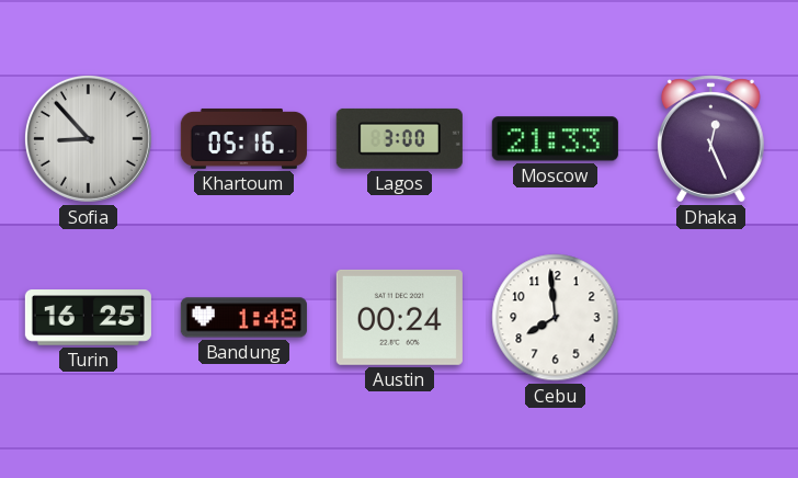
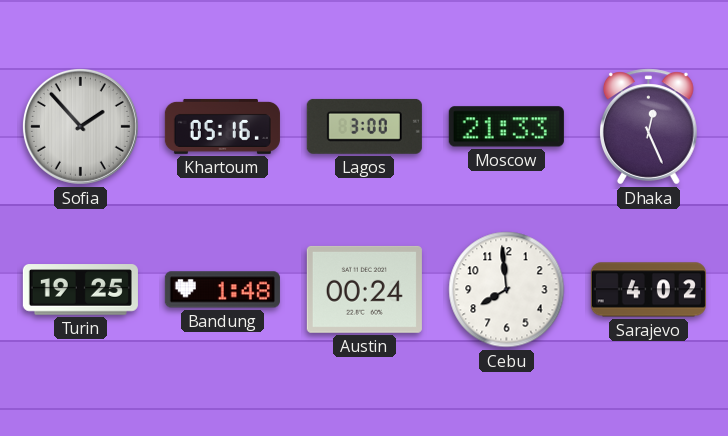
Sofia: 8:53 -> 1:53 (80, 126)
Turin: 16:25 -> 19:25 (80, 290)
Sarajevo: none -> 4:02 (648, 290)
